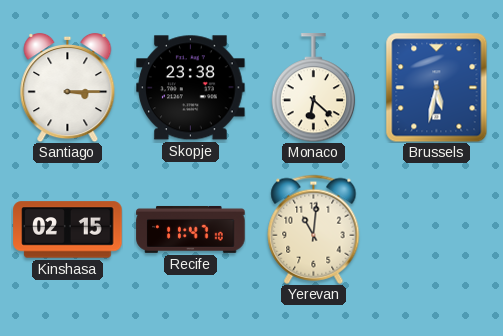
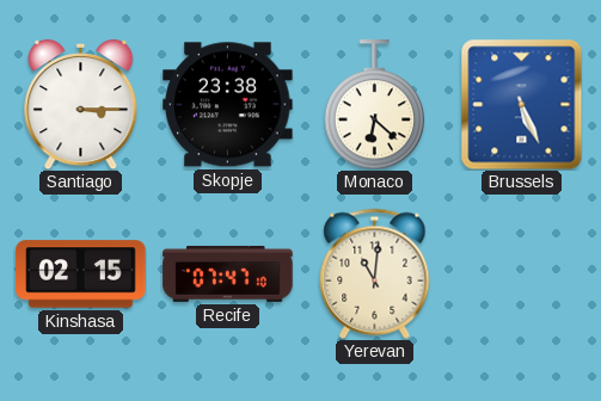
Brussels: 5:32 -> 5:26 (522, 104)
Recife: 11:47 -> 07:47 (228, 273)
